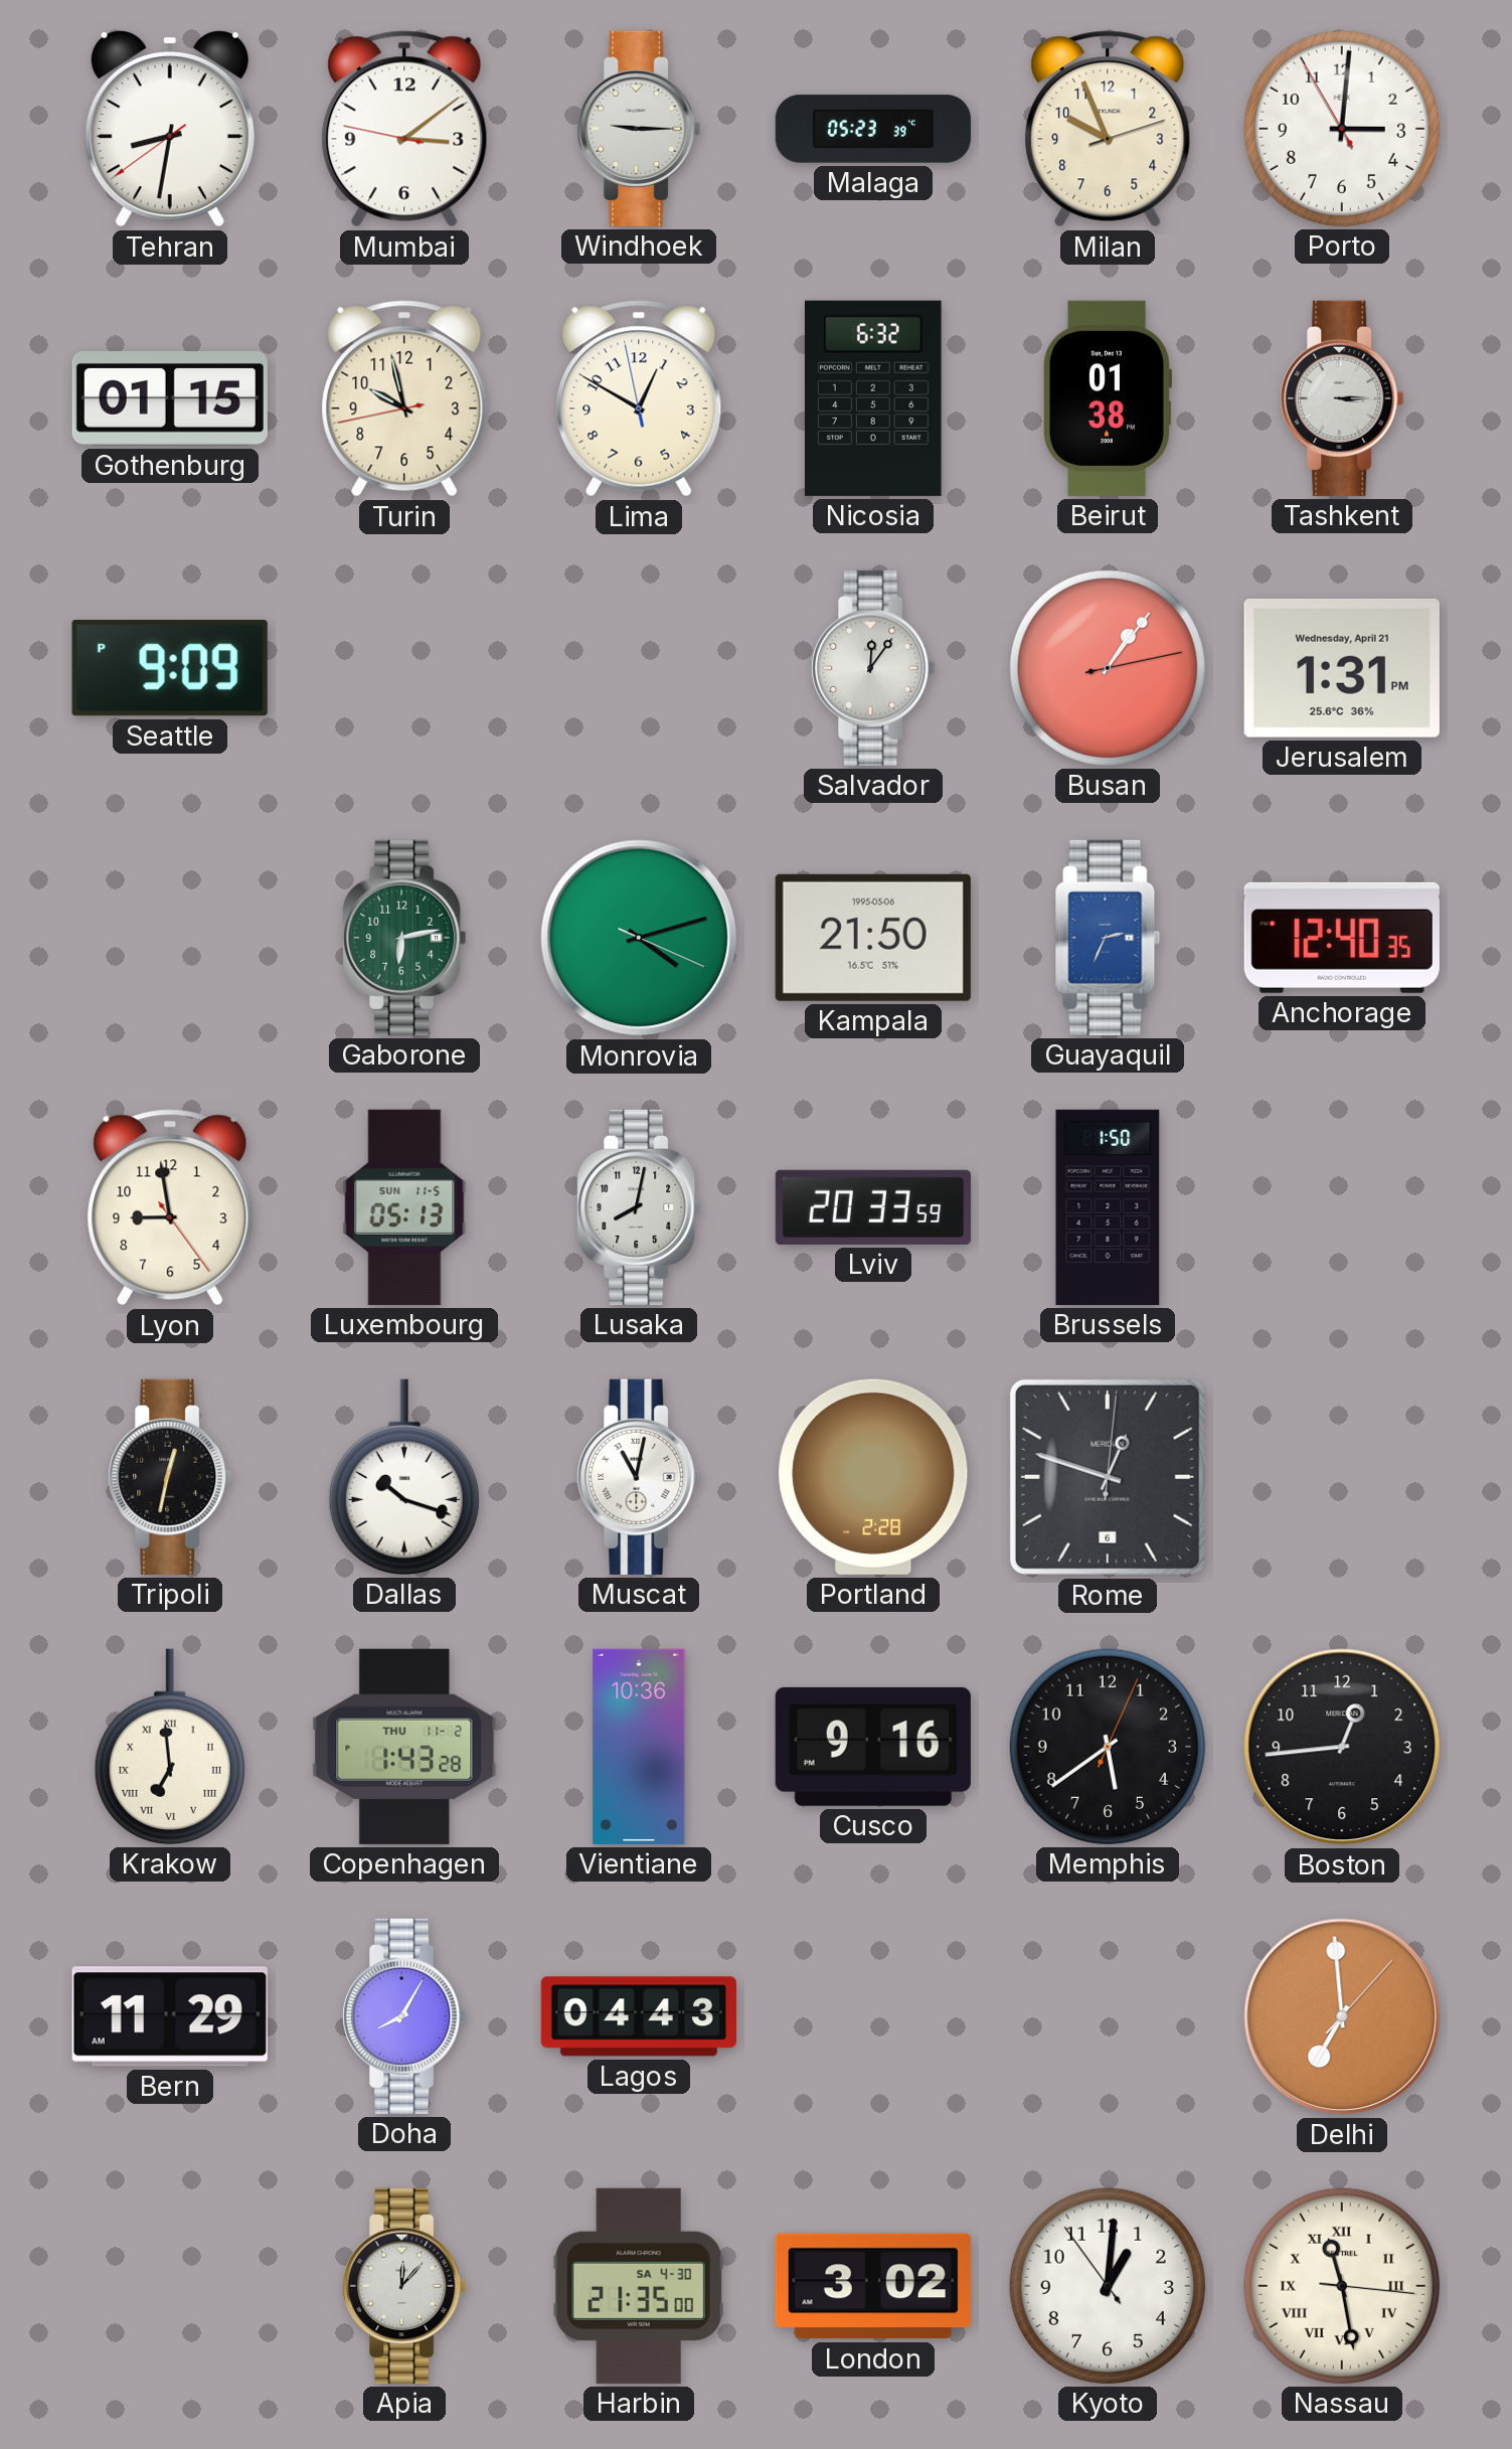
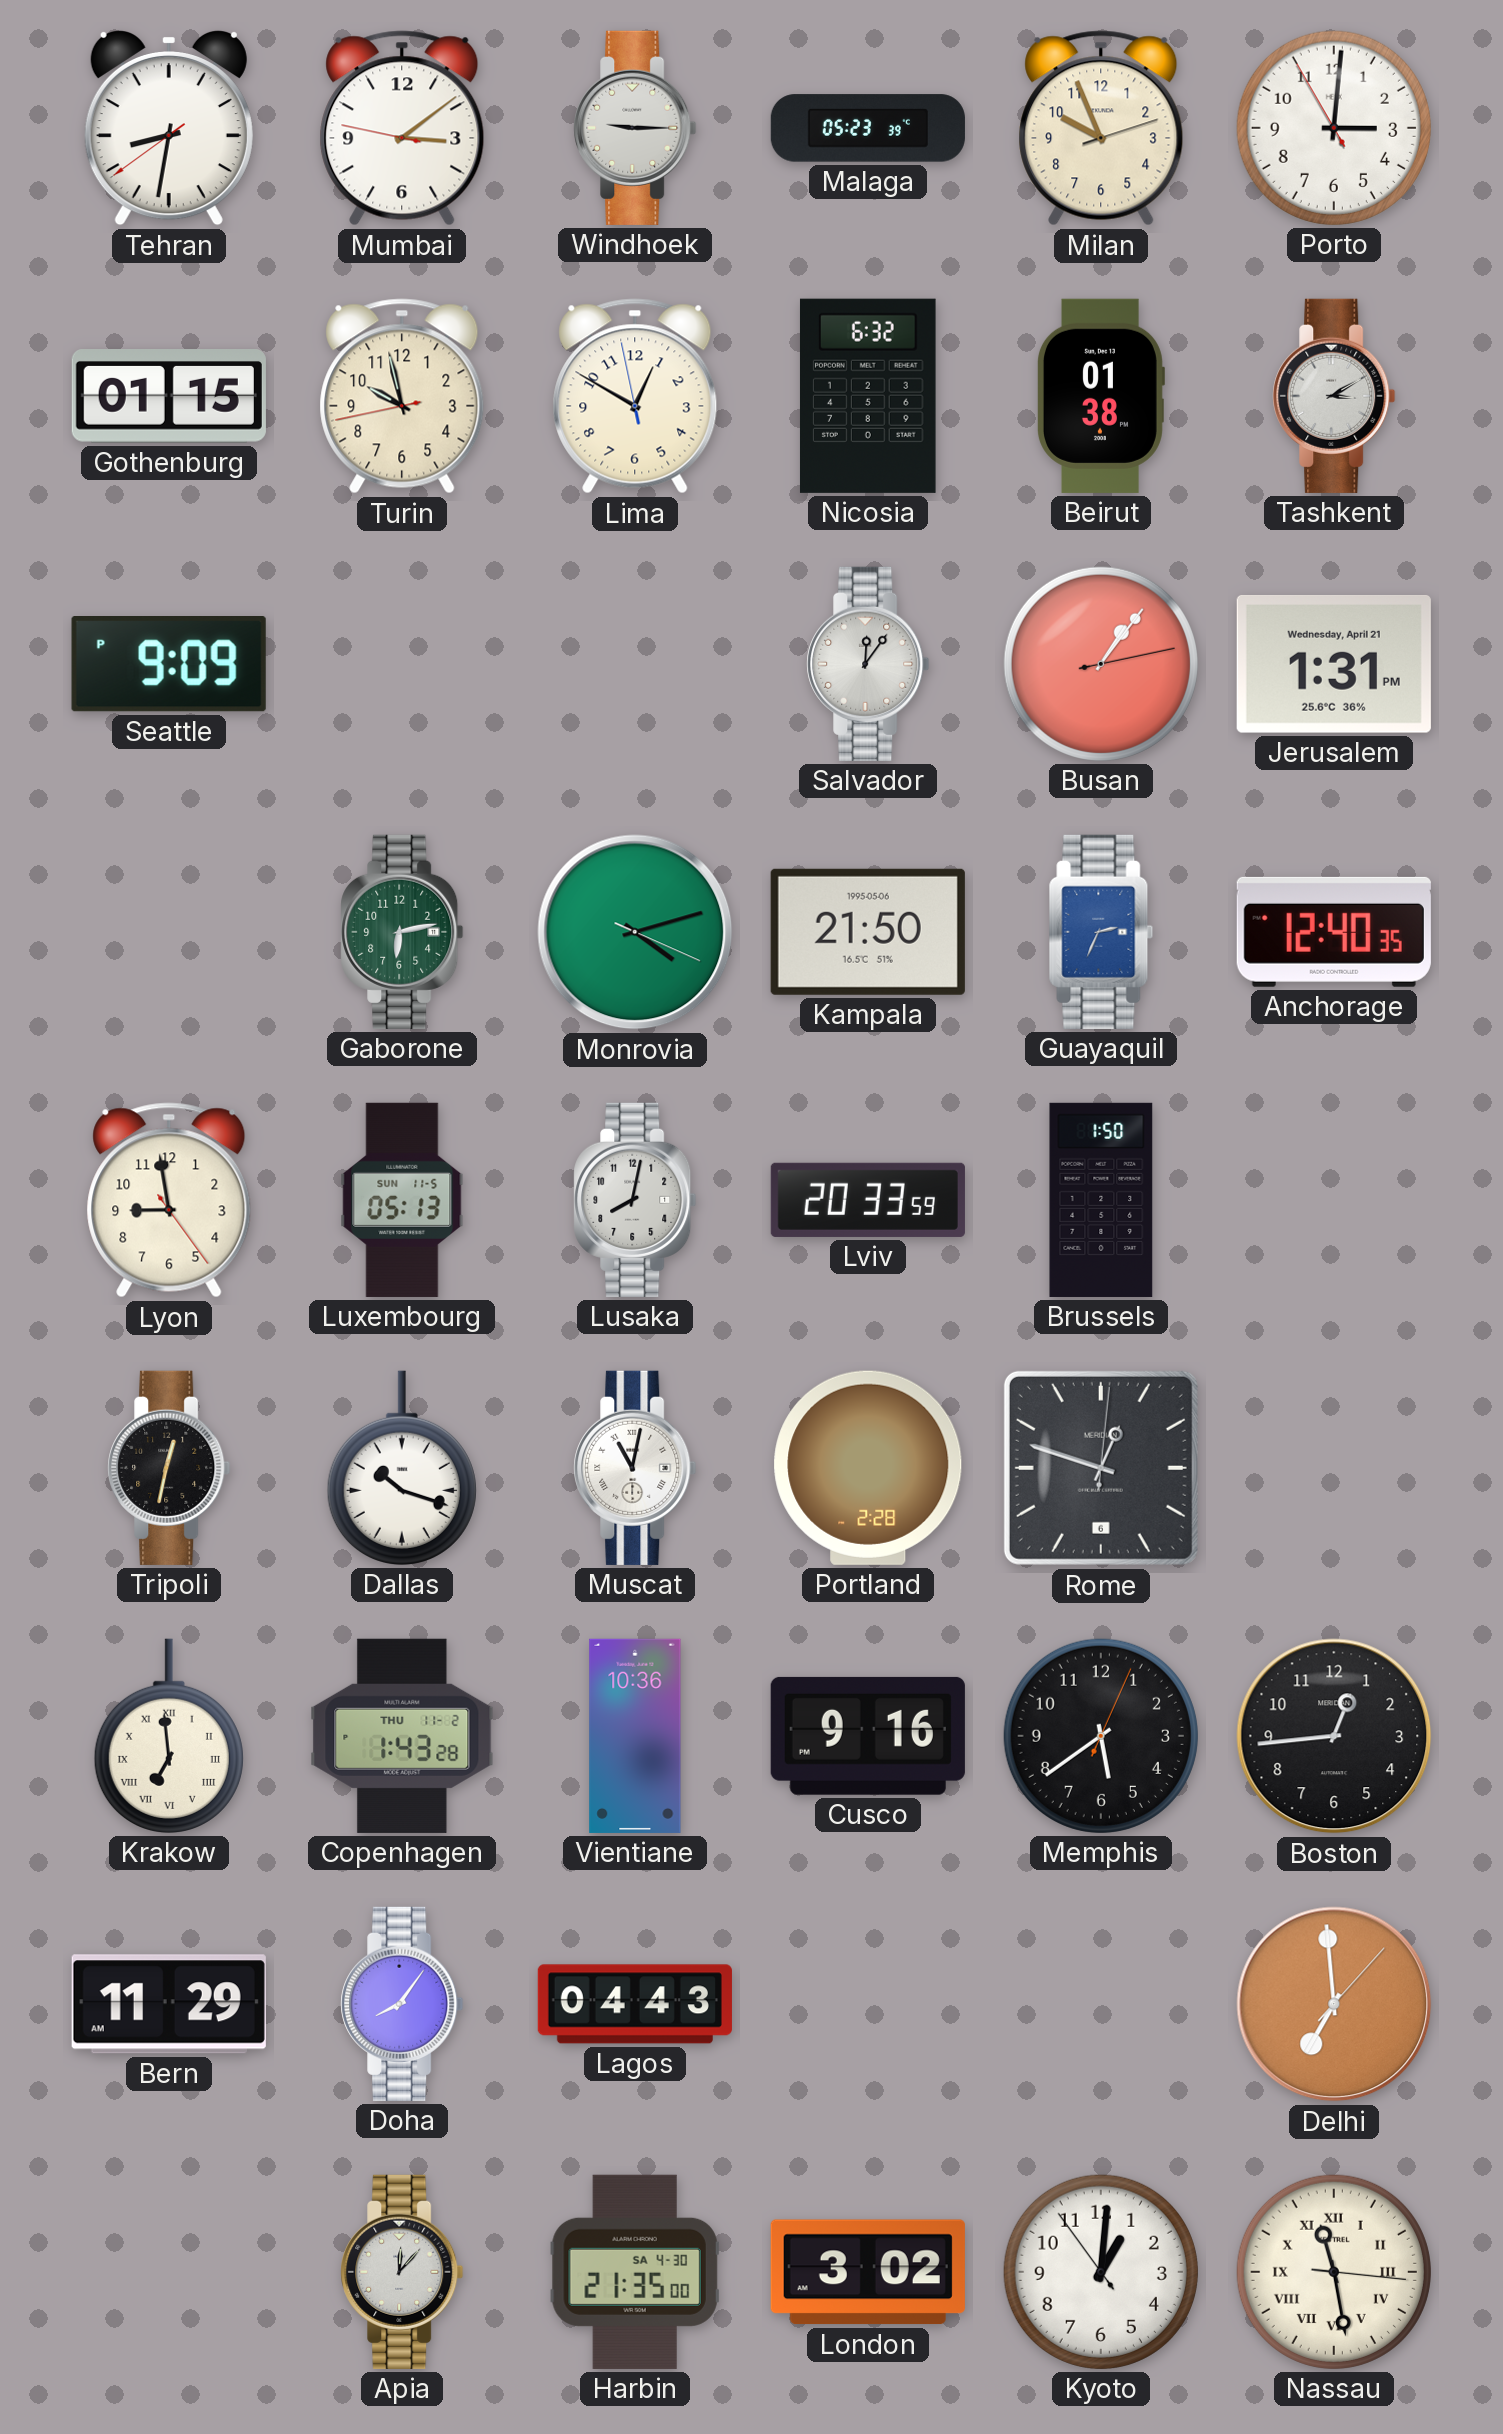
Tashkent: 3:15 -> 3:10 (1334, 396)
Doha: 8:05 -> 8:06 (402, 2004)
